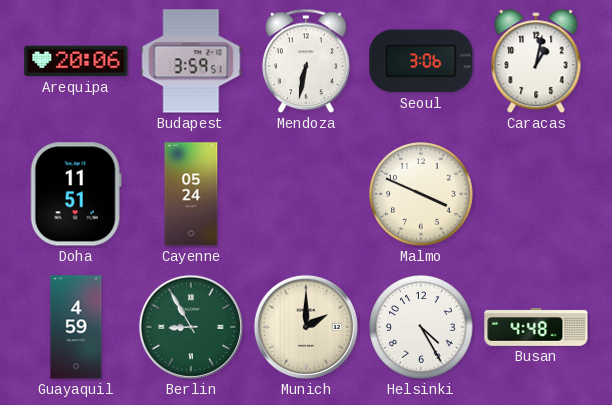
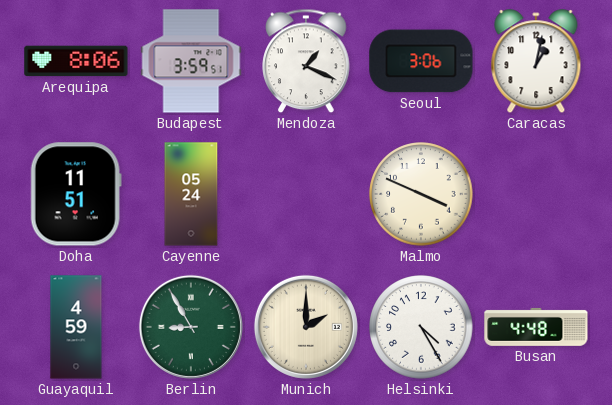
Arequipa: 20:06 -> 8:06 (76, 61)
Mendoza: 6:32 -> 1:19 (306, 61)
